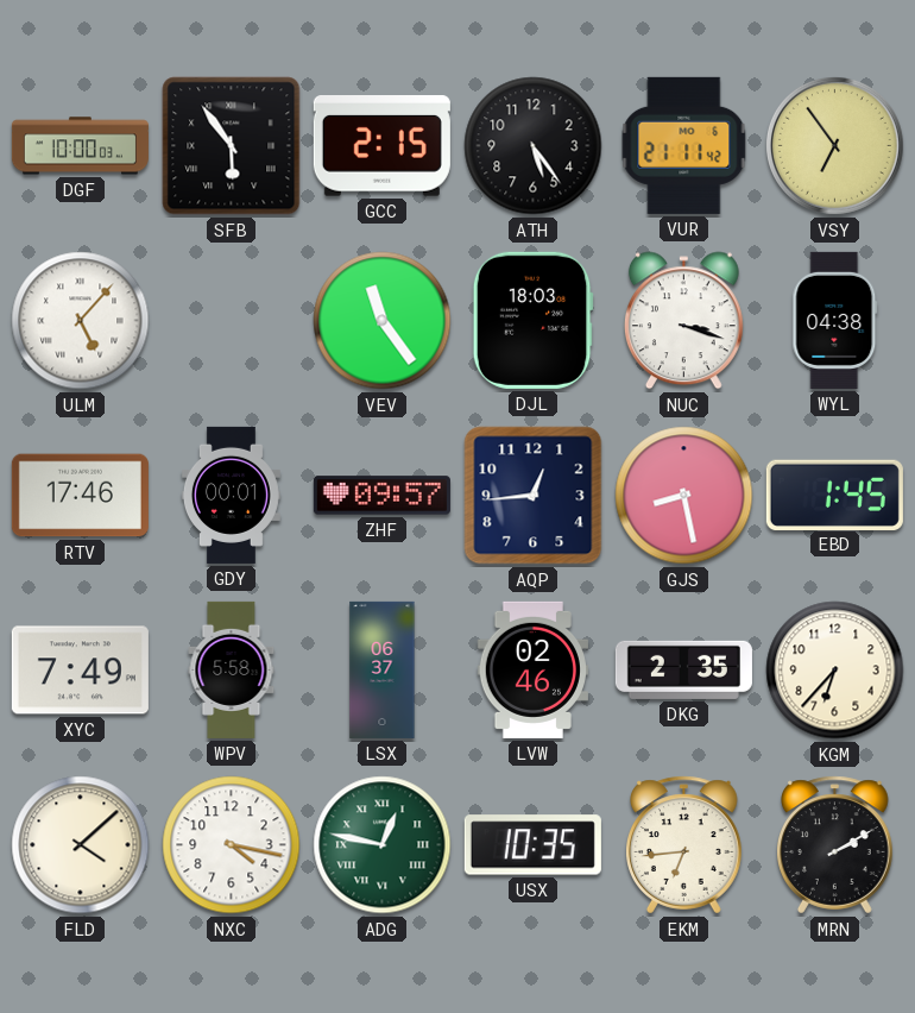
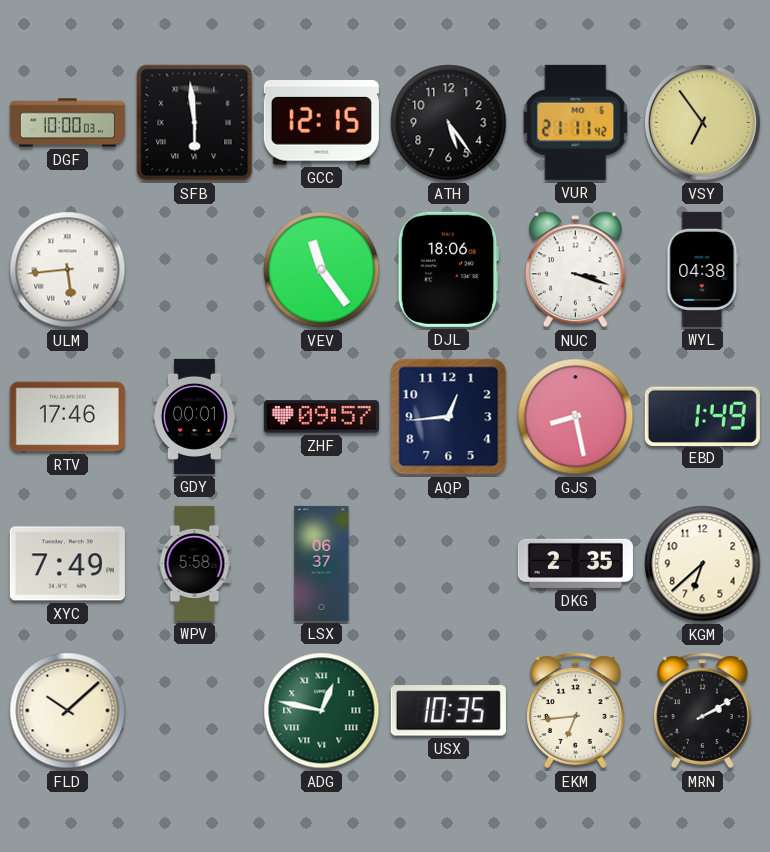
SFB: 5:54 -> 5:59 (195, 123)
GCC: 2:15 -> 12:15 (321, 123)
ULM: 5:07 -> 5:44 (68, 270)
DJL: 18:03 -> 18:06 (448, 269)
EBD: 1:45 -> 1:49 (702, 416)
LVW: 02:46 -> none (532, 669)
KGM: 6:37 -> 6:38 (703, 564)
FLD: 4:08 -> 10:08 (68, 711)
NXC: 4:17 -> none (232, 845)
